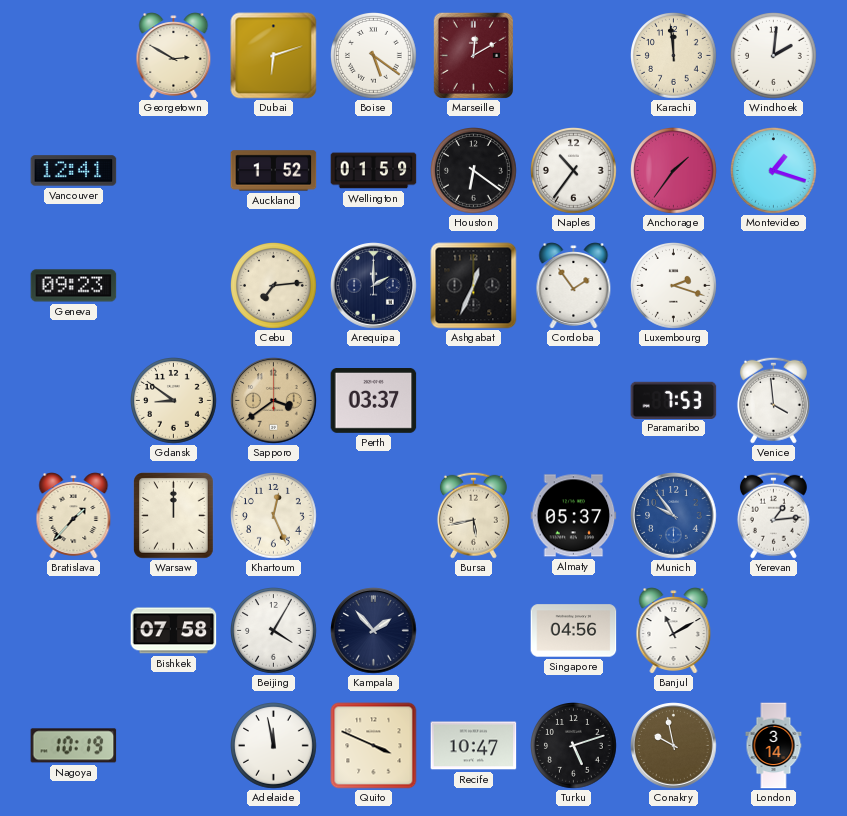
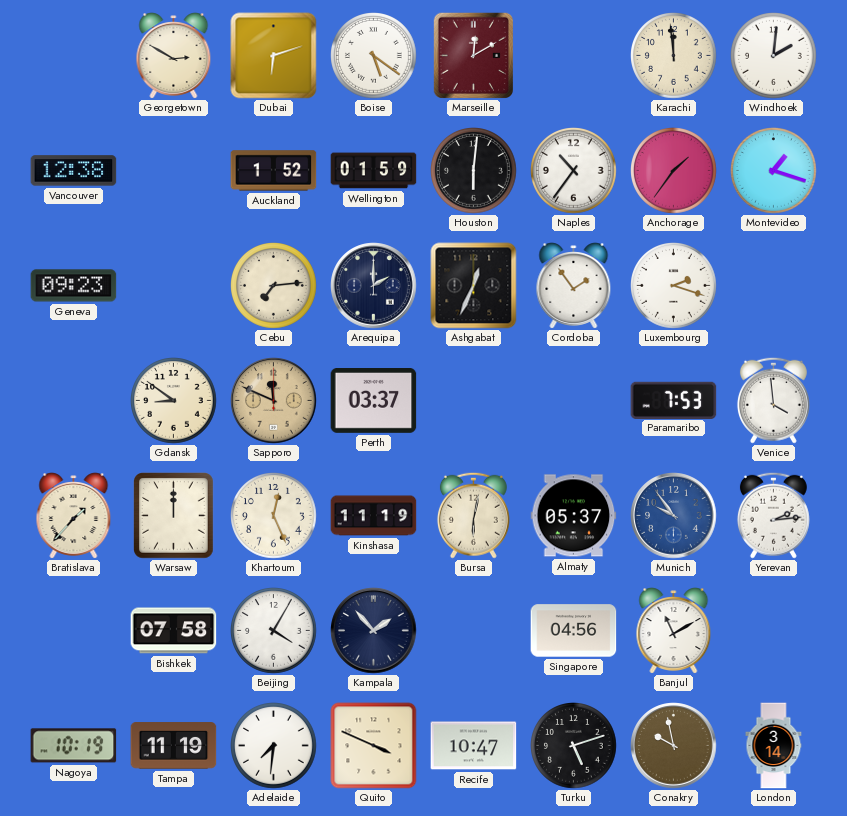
Vancouver: 12:41 -> 12:38 (74, 171)
Houston: 6:21 -> 6:01 (474, 171)
Sapporo: 3:39 -> 11:49 (274, 401)
Kinshasa: none -> 11:19 (374, 516)
Bursa: 5:43 -> 6:02 (473, 515)
Yerevan: 1:14 -> 2:14 (773, 515)
Tampa: none -> 11:19 (174, 746)
Adelaide: 11:58 -> 7:31 (274, 746)
